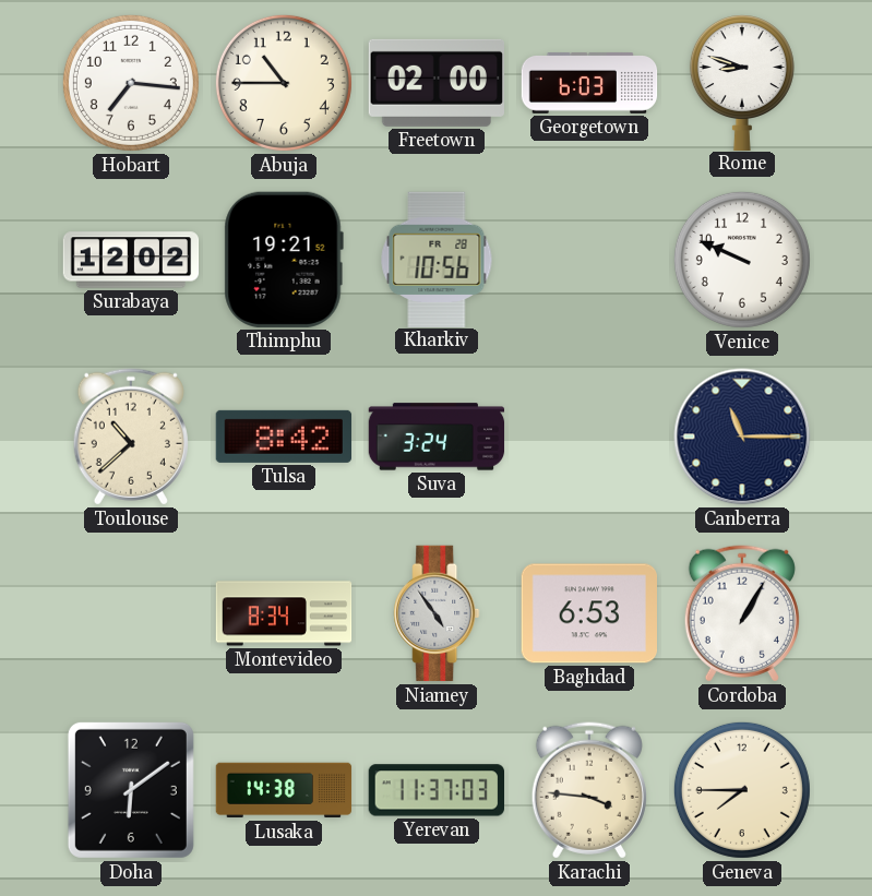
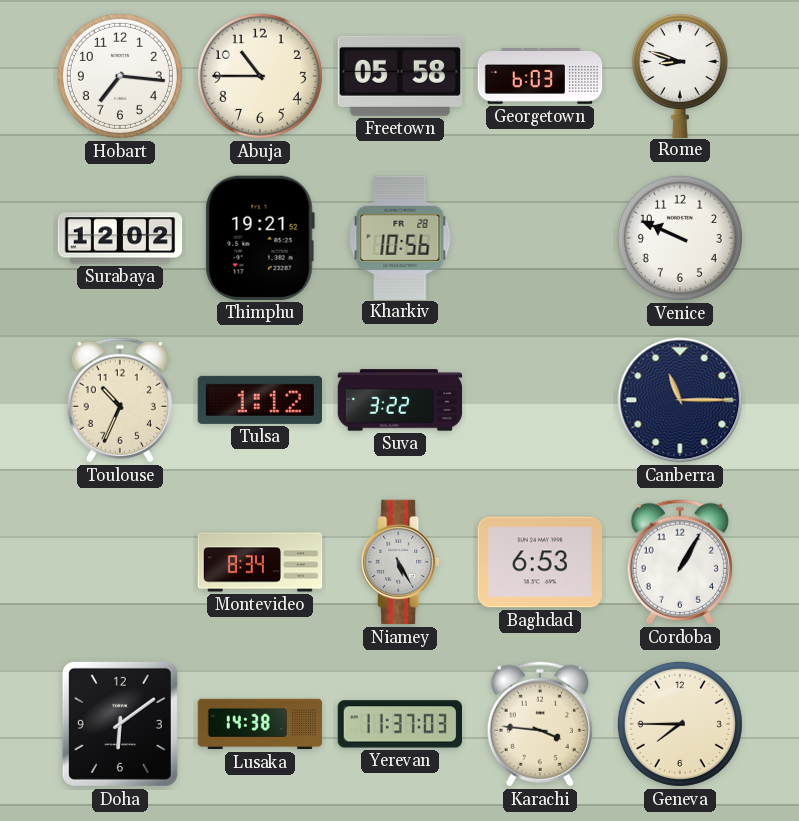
Freetown: 02:00 -> 05:58 (399, 76)
Toulouse: 10:38 -> 10:34 (120, 400)
Tulsa: 8:42 -> 1:12 (259, 400)
Suva: 3:24 -> 3:22 (400, 400)
Niamey: 4:54 -> 5:25 (400, 562)
